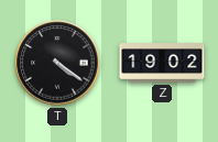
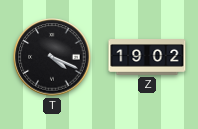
T: 4:21 -> 4:19 (52, 57)
